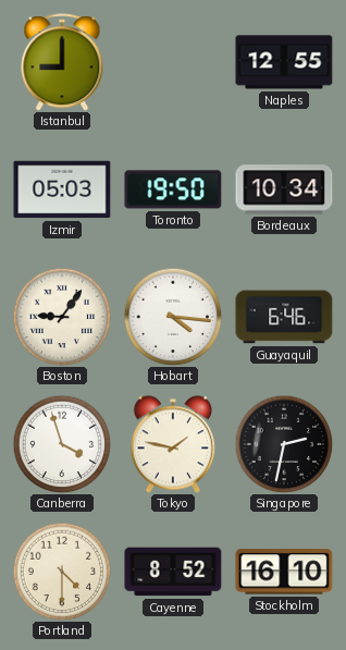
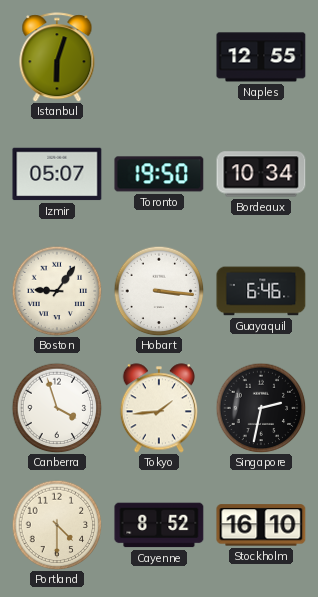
Istanbul: 9:00 -> 6:03 (57, 57)
Izmir: 05:03 -> 05:07 (57, 174)
Hobart: 4:16 -> 3:16 (159, 291)
Tokyo: 1:47 -> 1:44 (158, 408)
